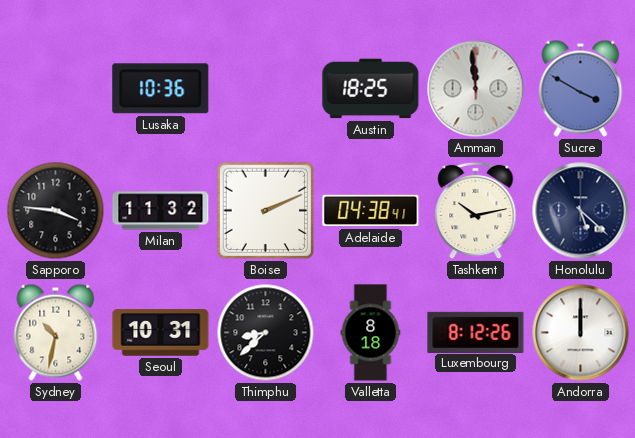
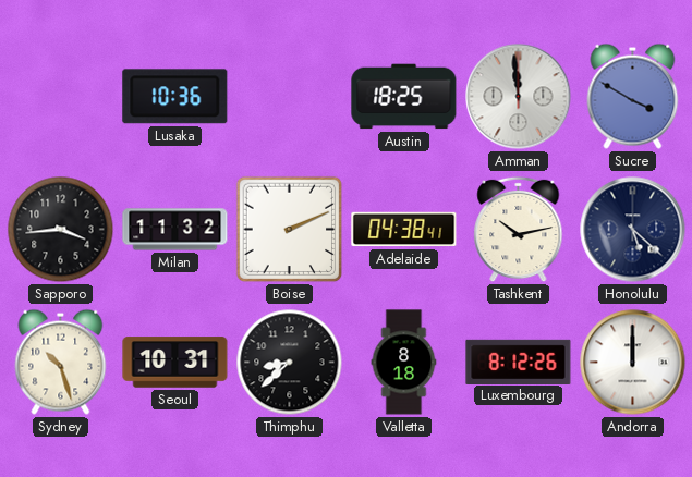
Sapporo: 3:46 -> 3:44 (61, 230)
Sydney: 10:32 -> 10:27 (61, 362)
